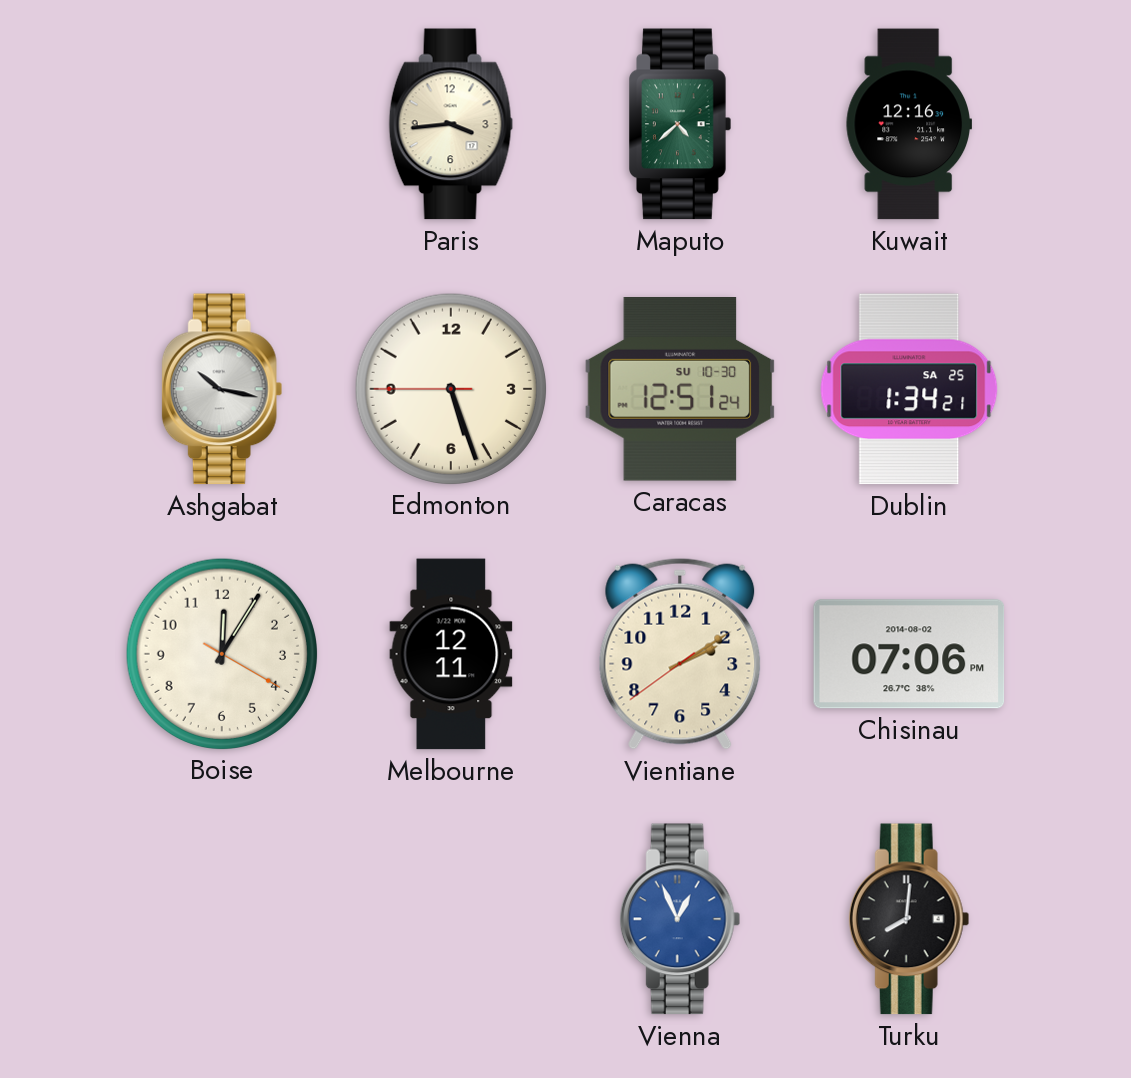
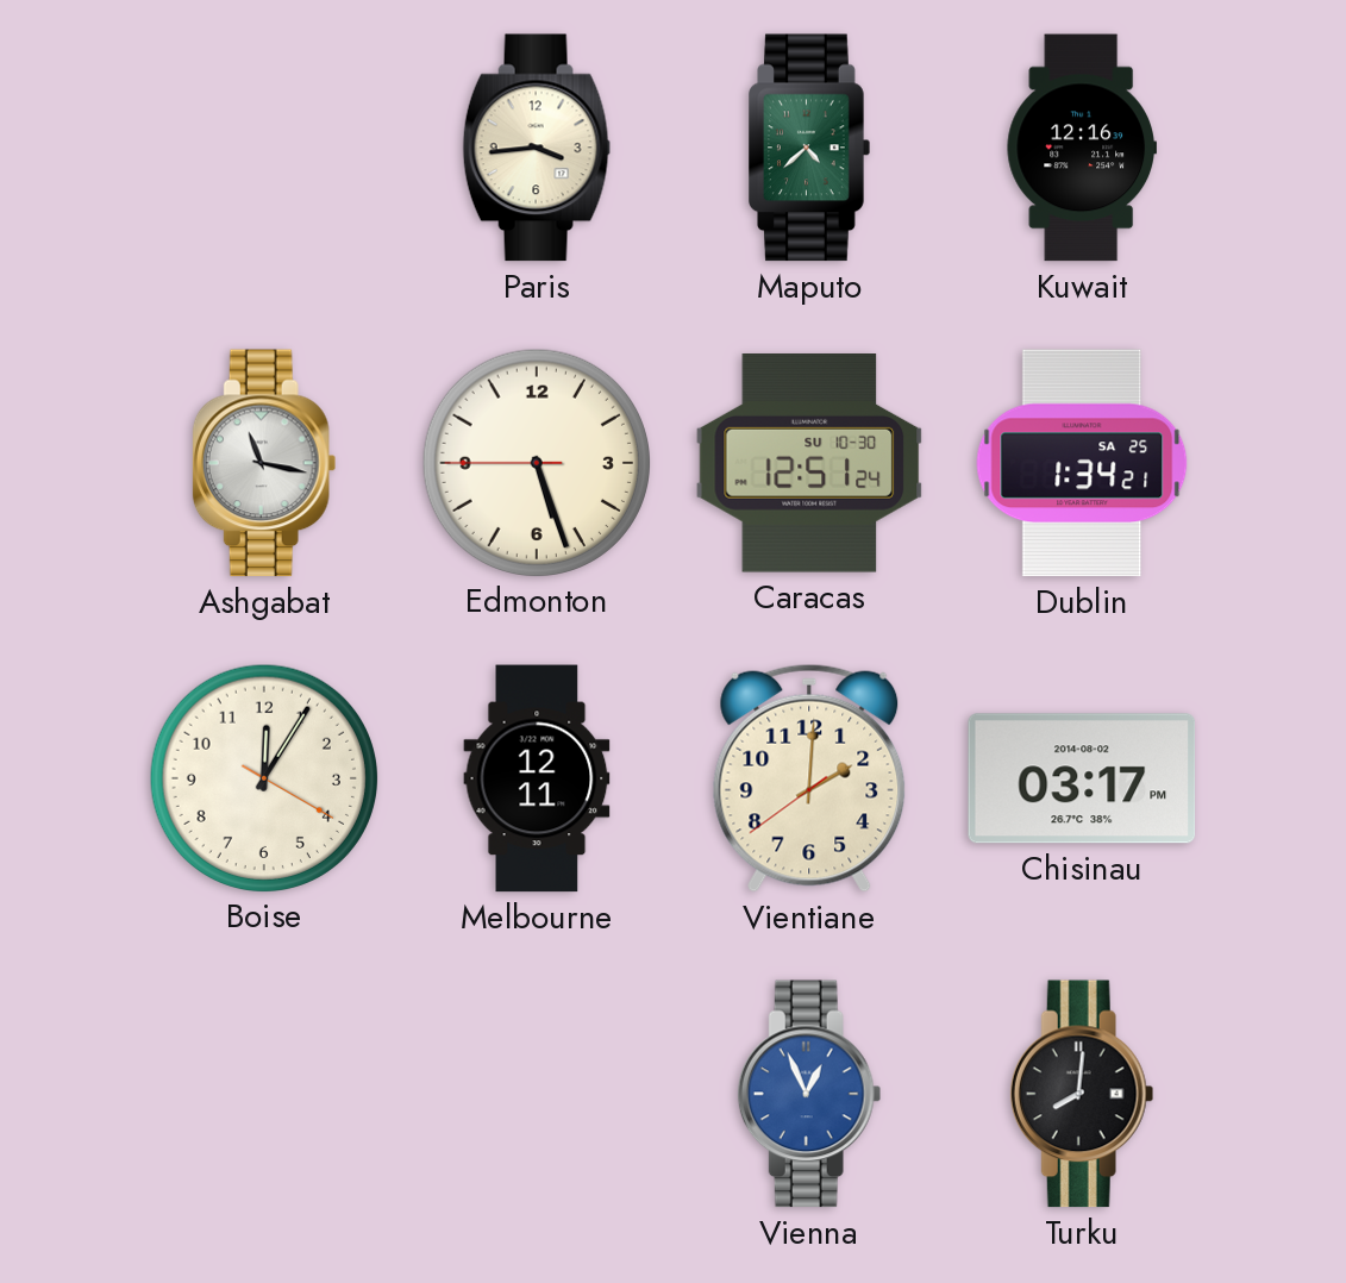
Ashgabat: 10:17 -> 11:17 (264, 463)
Vientiane: 2:09 -> 2:00 (809, 778)
Chisinau: 07:06 -> 03:17 (1082, 778)
